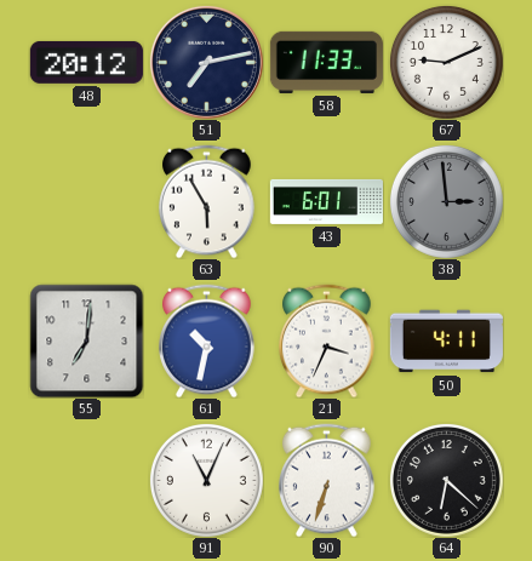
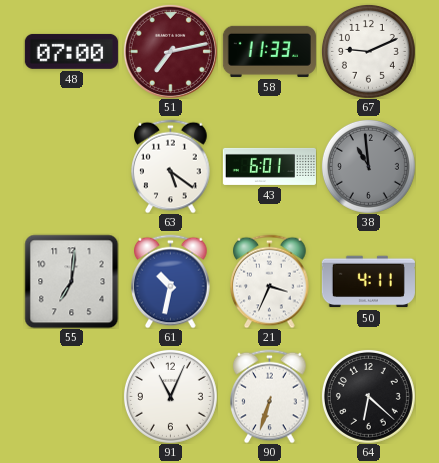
48: 20:12 -> 07:00 (71, 51)
51 dial: navy -> burgundy (170, 51)
63: 5:55 -> 5:21 (171, 166)
38: 2:59 -> 10:59 (368, 166)
